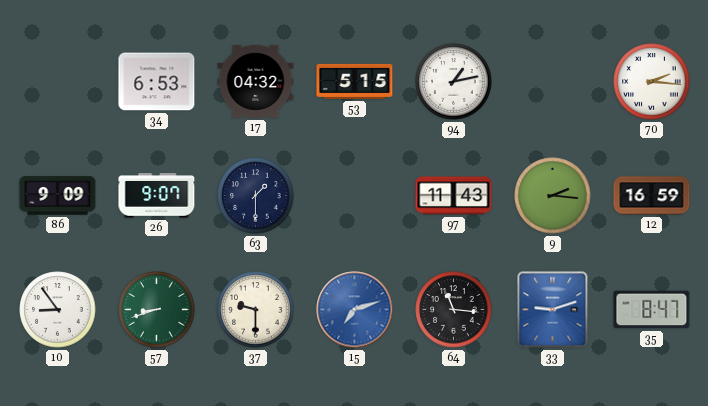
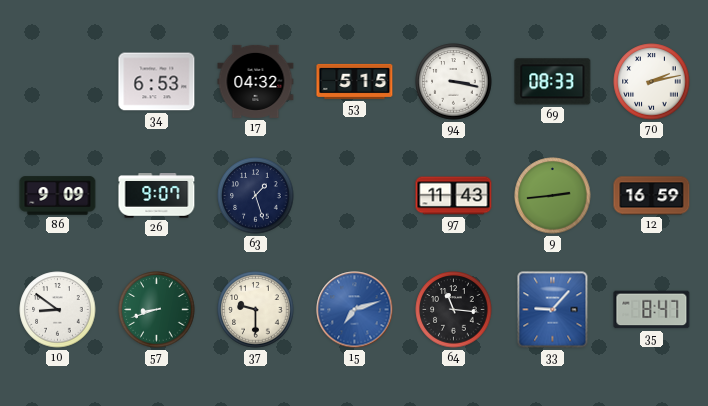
94: 1:13 -> 3:17 (454, 82)
69: none -> 08:33 (553, 82)
70: 2:16 -> 2:13 (652, 82)
63: 1:30 -> 1:27 (256, 196)
9: 2:16 -> 2:44 (553, 196)
10: 8:54 -> 8:51 (58, 310)
33: 9:12 -> 9:07 (553, 310)
